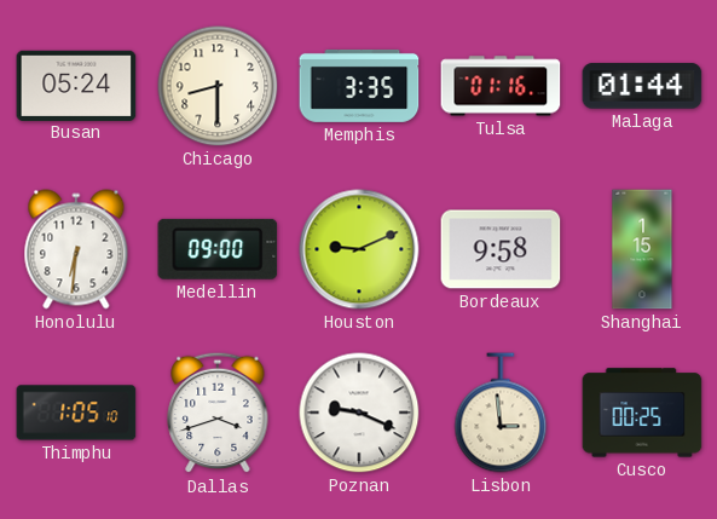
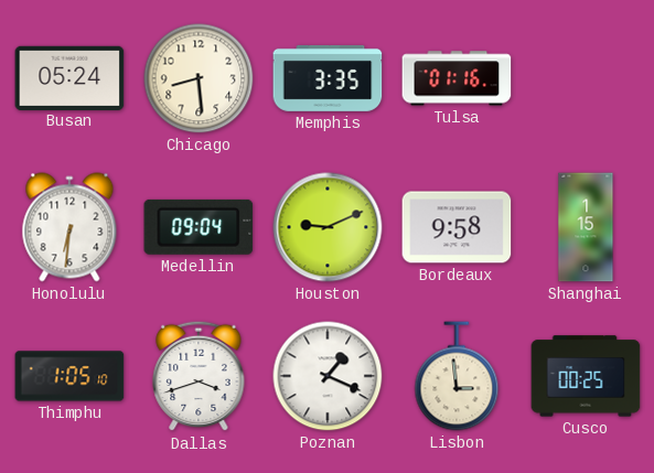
Chicago: 8:30 -> 8:29 (199, 78)
Malaga: 01:44 -> none (642, 86)
Medellin: 09:00 -> 09:04 (199, 227)
Poznan: 9:19 -> 1:19 (328, 376)
